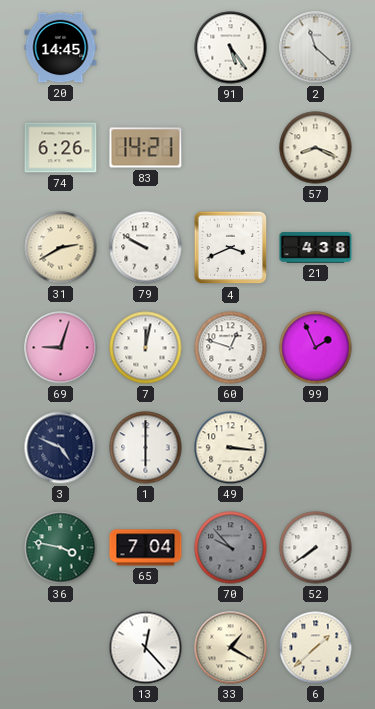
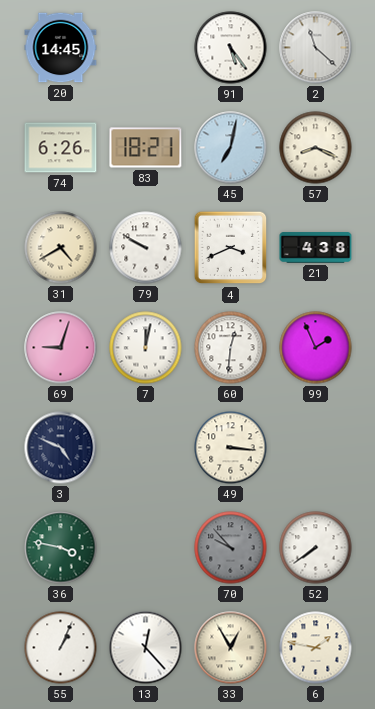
83: 14:21 -> 18:21 (146, 148)
45: none -> 7:02 (231, 148)
31: 2:40 -> 4:40 (61, 248)
60: 12:48 -> 12:31 (231, 348)
1: 6:00 -> none (146, 448)
65: 7:04 -> none (146, 548)
55: none -> 1:04 (61, 648)
33: 1:20 -> 12:55 (231, 648)
6: 1:38 -> 1:47 (316, 648)
